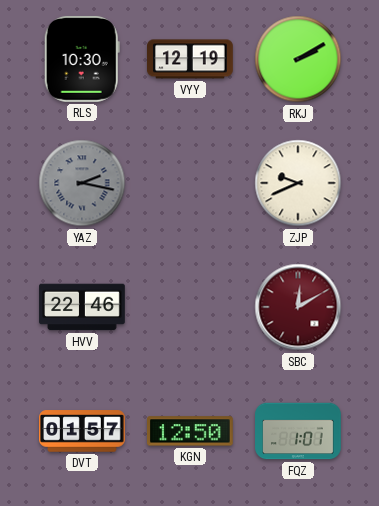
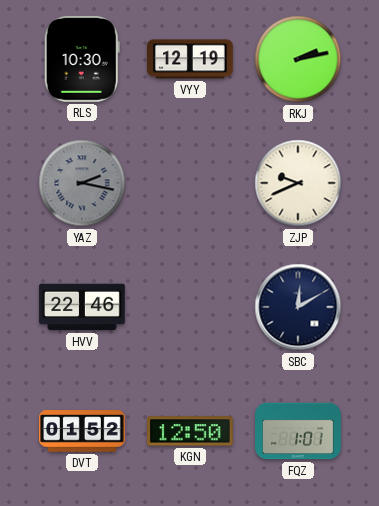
RKJ: 2:10 -> 2:13 (298, 59)
SBC dial: burgundy -> navy (298, 307)
DVT: 01:57 -> 01:52 (83, 431)
